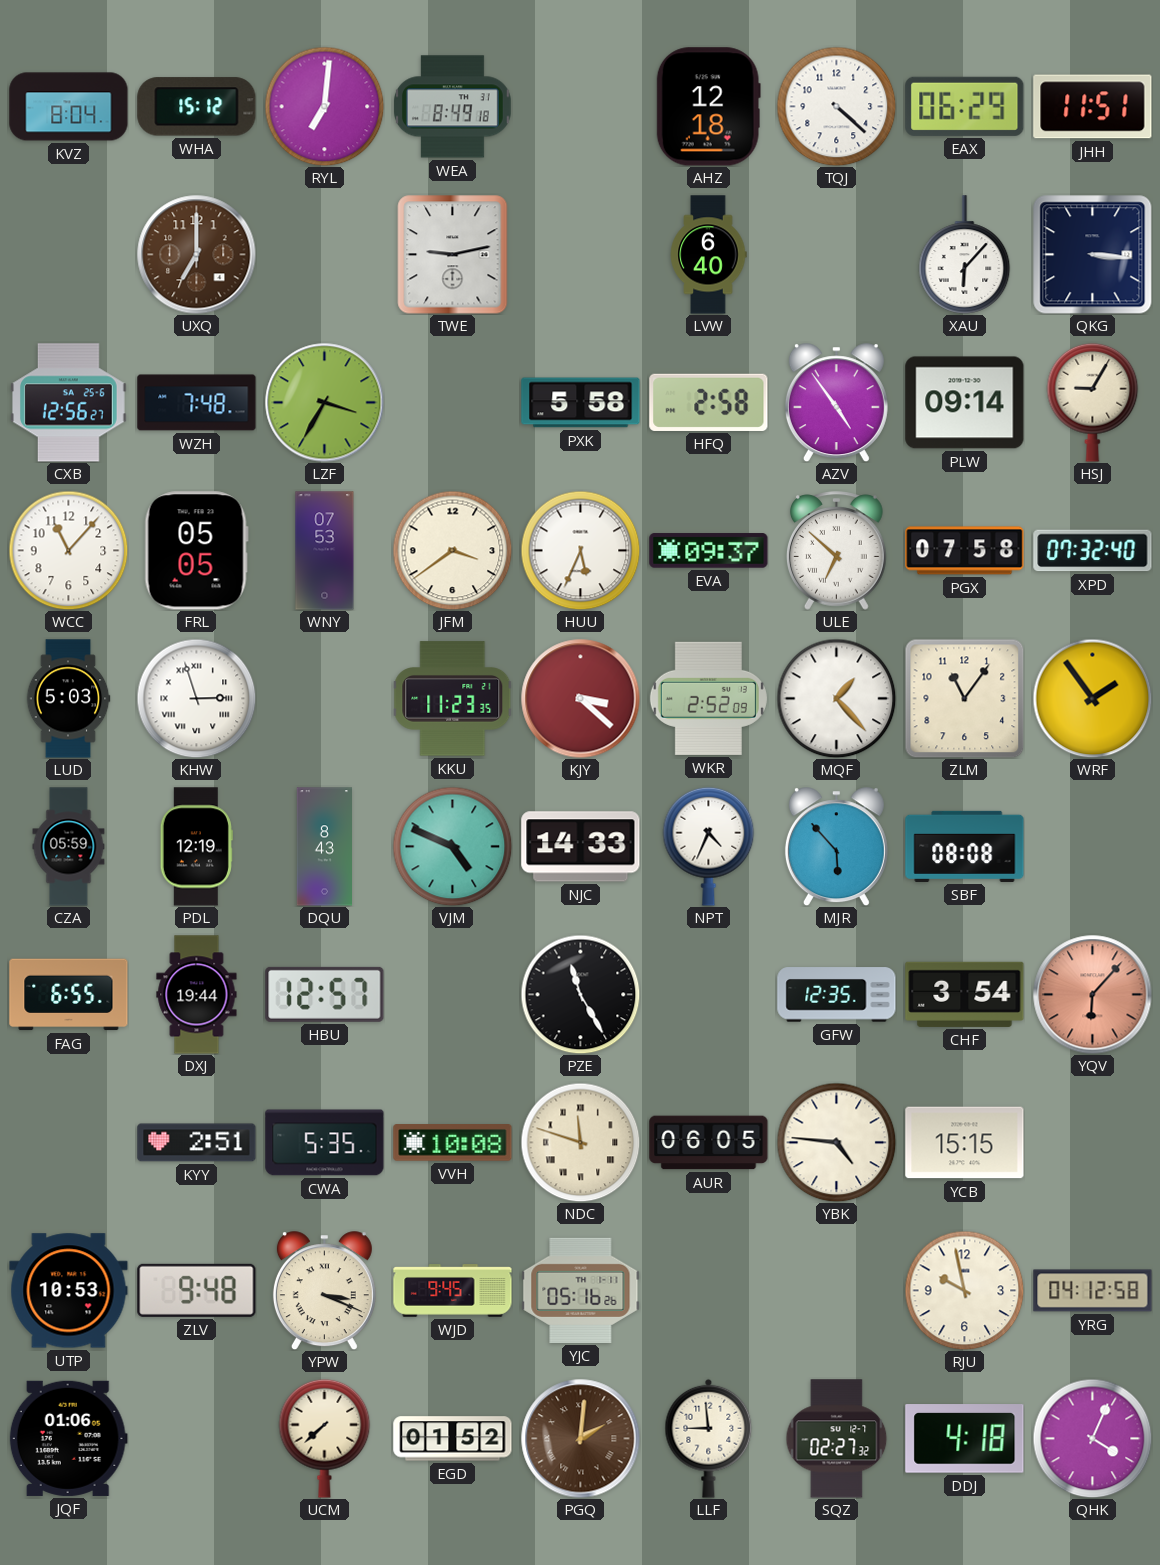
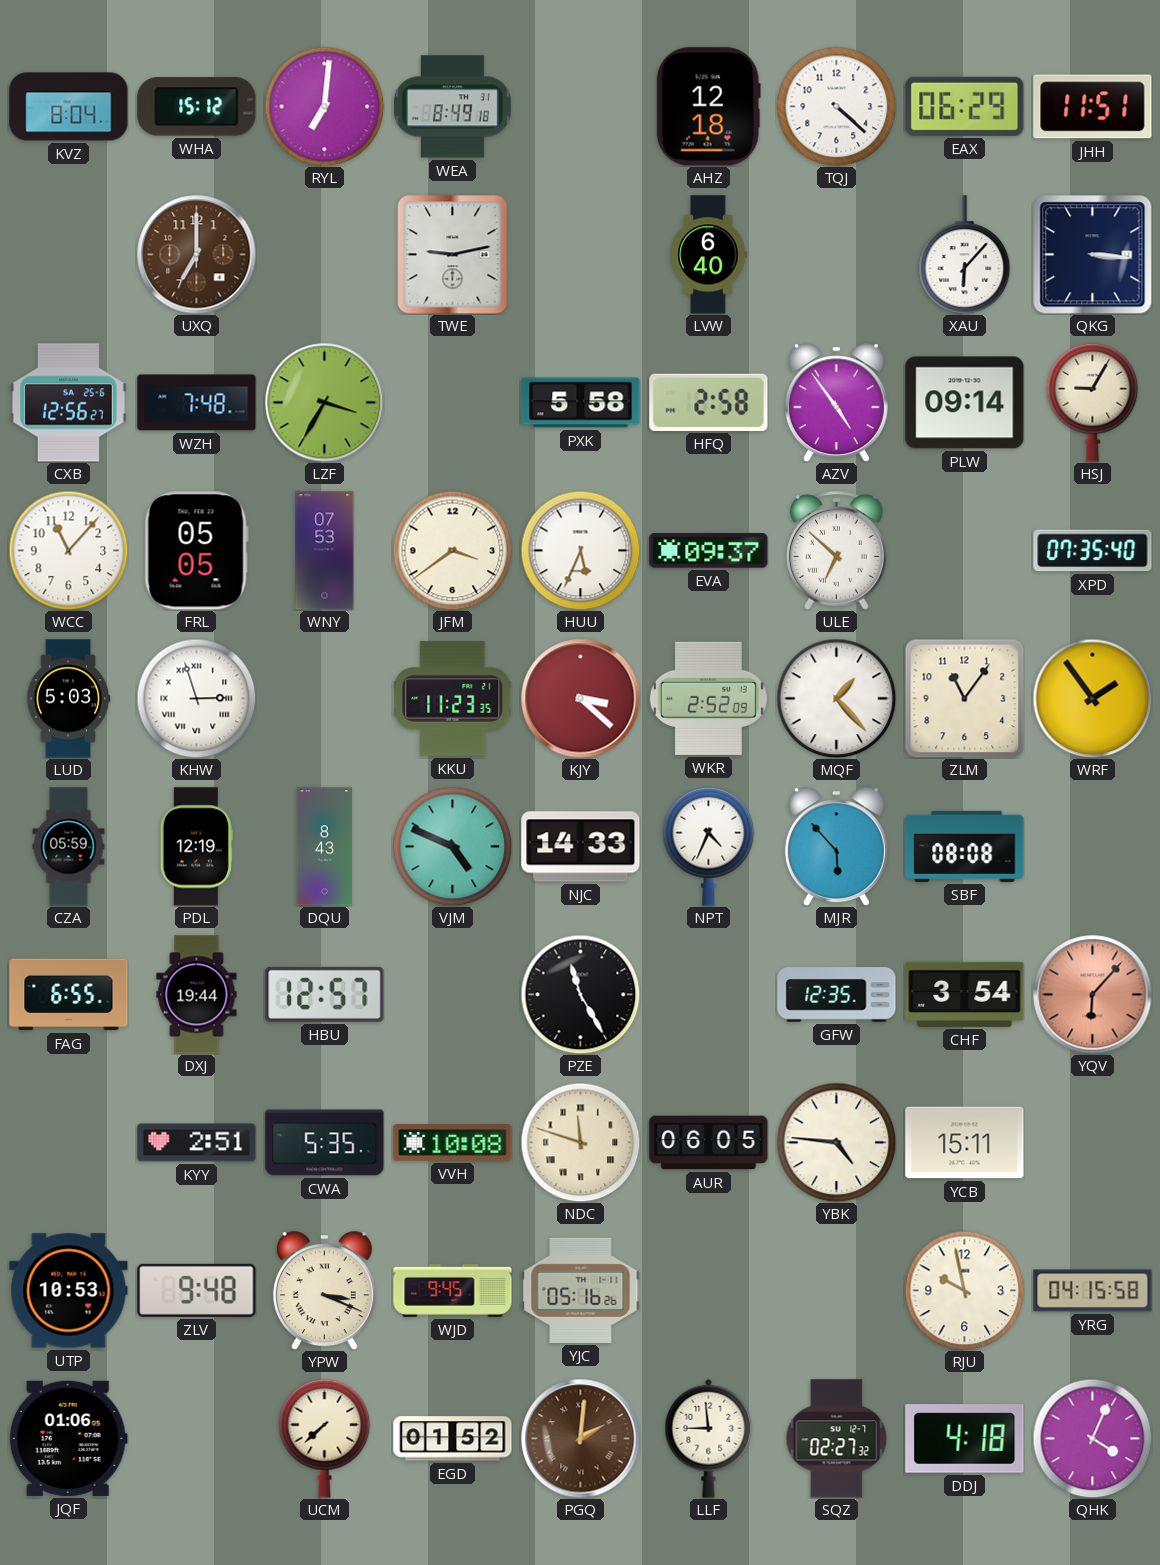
PGX: 07:58 -> none (965, 551)
XPD: 07:32 -> 07:35 (1093, 551)
YCB: 15:15 -> 15:11 (965, 1143)
YRG: 04:12 -> 04:15 (1093, 1291)
